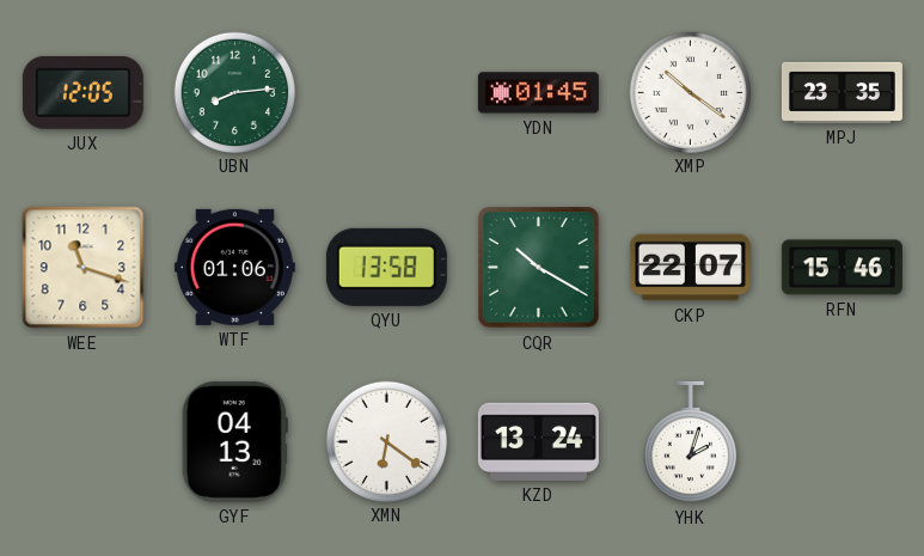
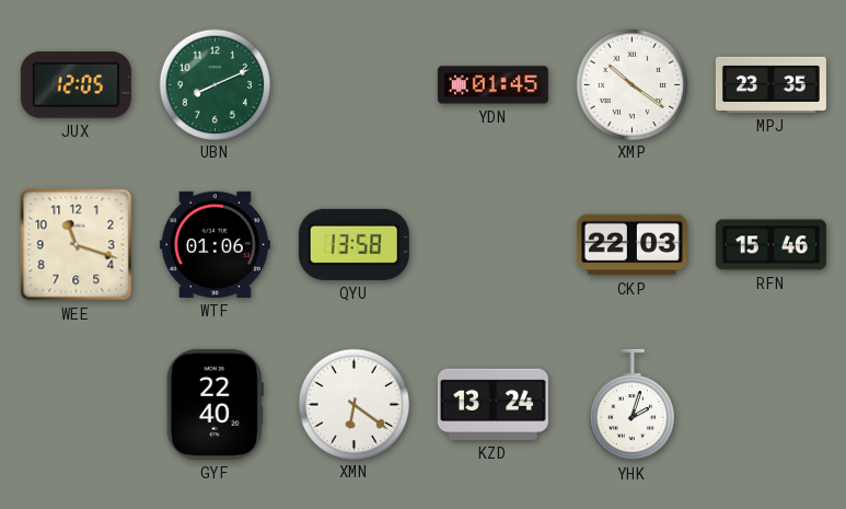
UBN: 8:14 -> 8:11 (215, 84)
CQR: 10:20 -> none (539, 268)
CKP: 22:07 -> 22:03 (631, 245)
GYF: 04:13 -> 22:40 (215, 404)
